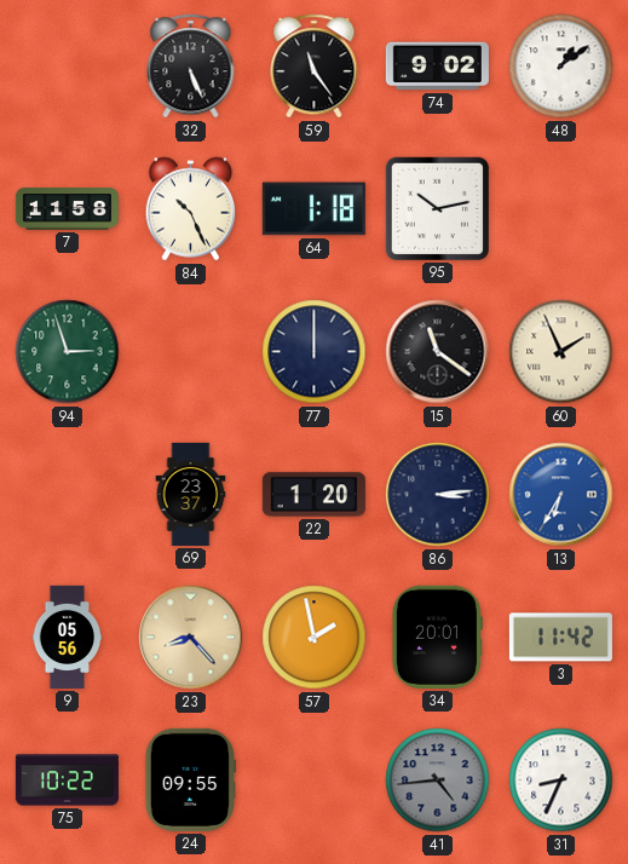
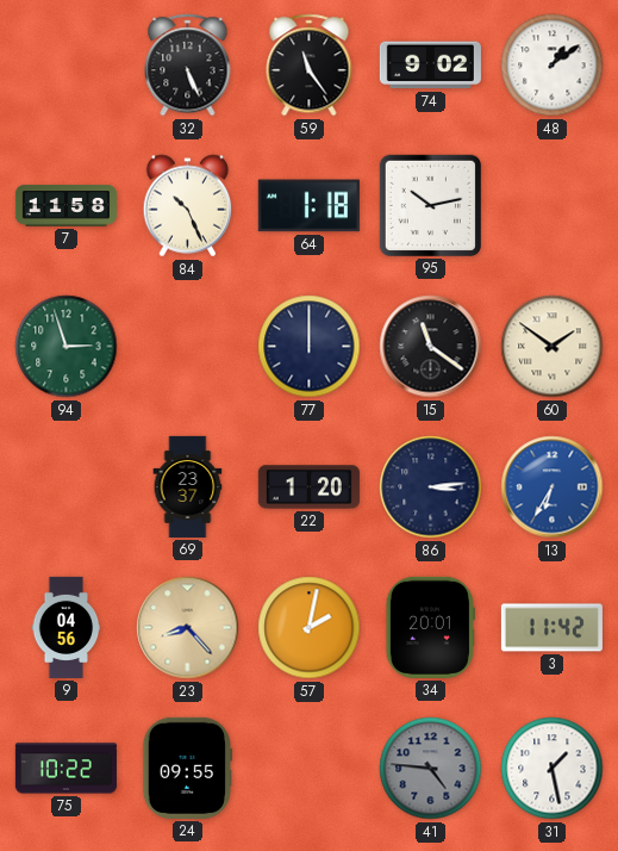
60: 1:56 -> 1:51 (553, 347)
9: 05:56 -> 04:56 (67, 627)
57: 1:58 -> 2:02 (310, 628)
41: 4:44 -> 4:46 (431, 769)
31: 8:34 -> 1:28 (553, 769)
